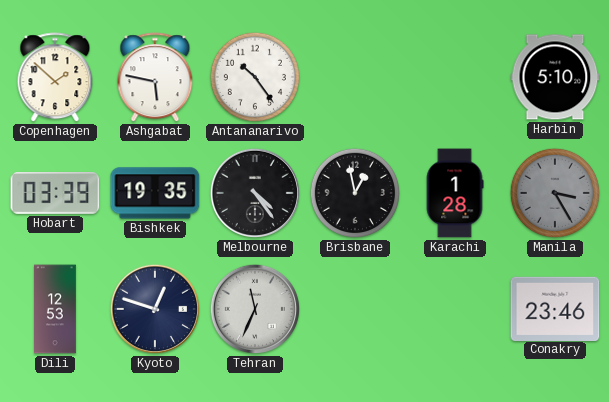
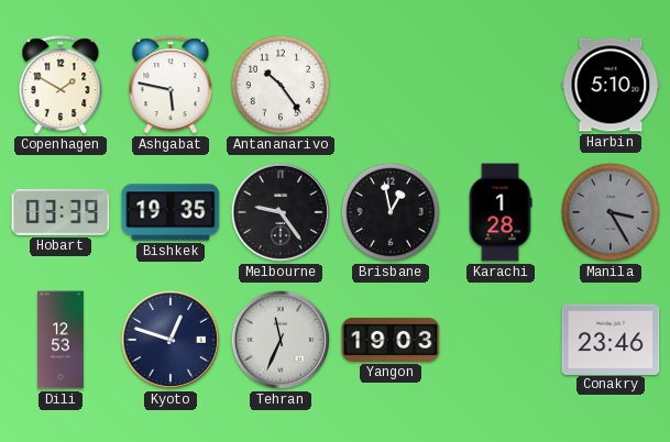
Copenhagen: 1:52 -> 1:50 (61, 86)
Melbourne: 4:24 -> 9:24 (281, 212)
Yangon: none -> 19:03 (391, 340)
